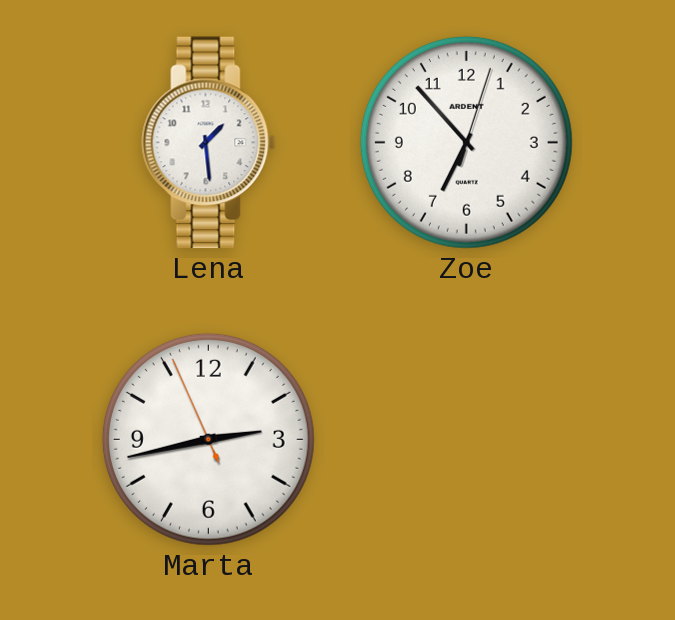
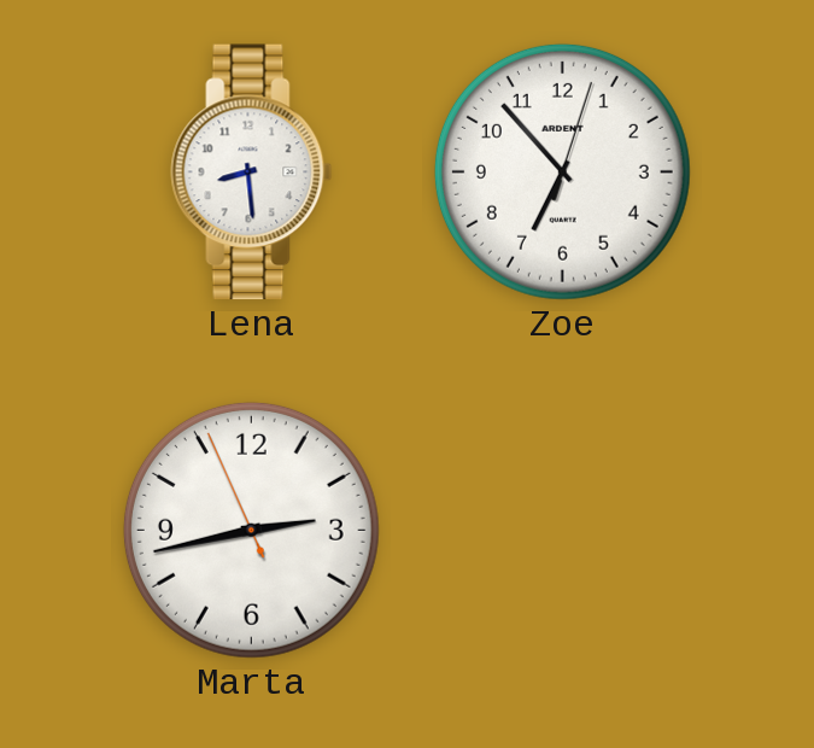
Lena: 1:29 -> 8:29 (252, 173)
